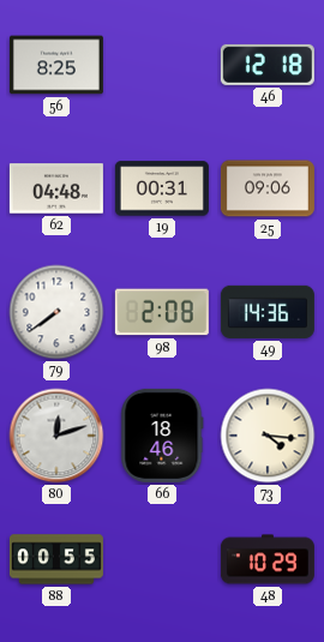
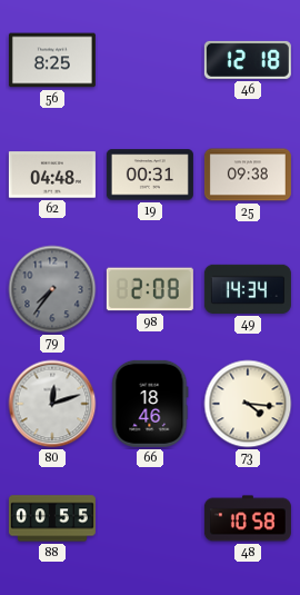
25: 09:06 -> 09:38 (248, 175)
79: 7:39 -> 7:36 (52, 289)
79 dial: white -> grey (52, 289)
49: 14:36 -> 14:34 (248, 289)
48: 10:29 -> 10:58 (248, 518)
